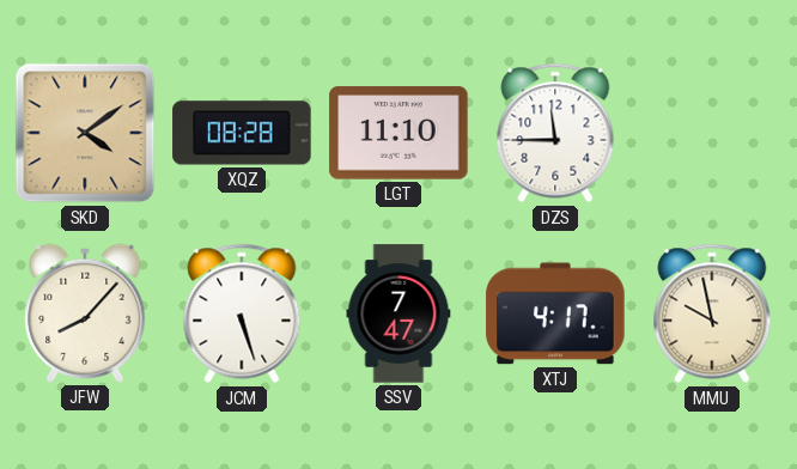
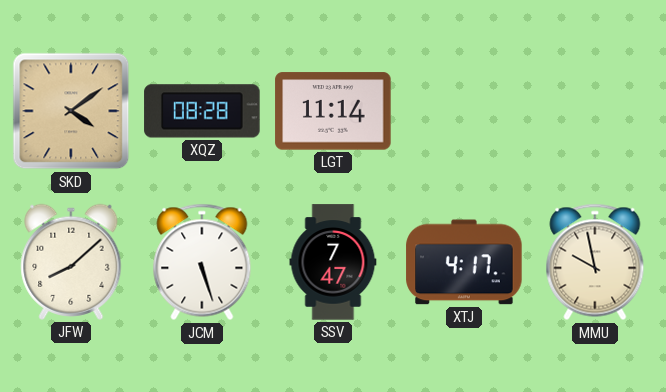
LGT: 11:10 -> 11:14 (333, 111)
DZS: 11:45 -> none (555, 133)
JFW: 8:07 -> 8:08 (71, 262)
